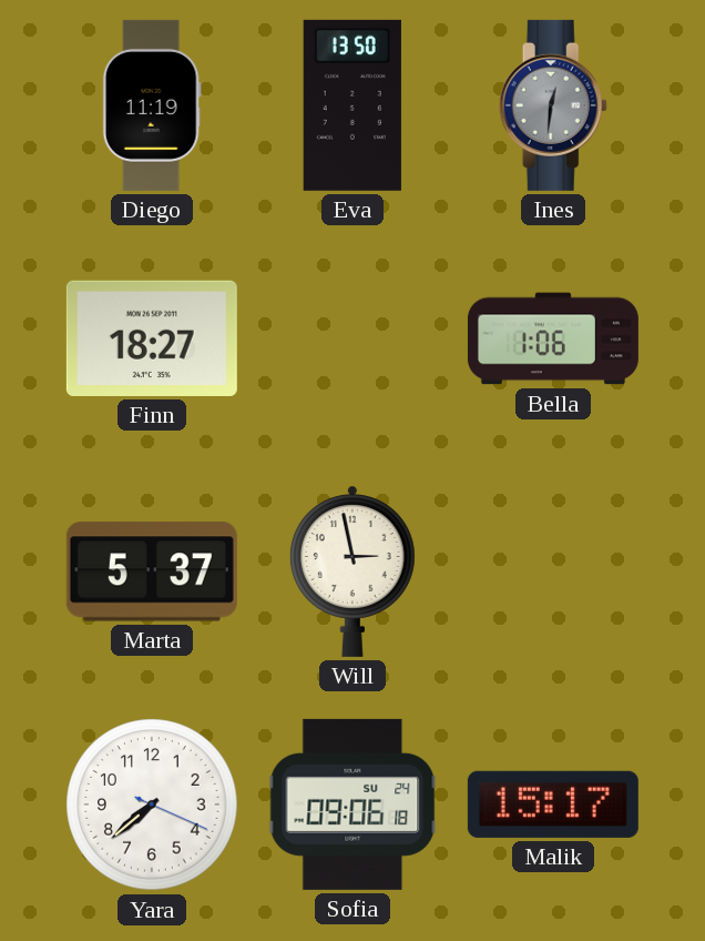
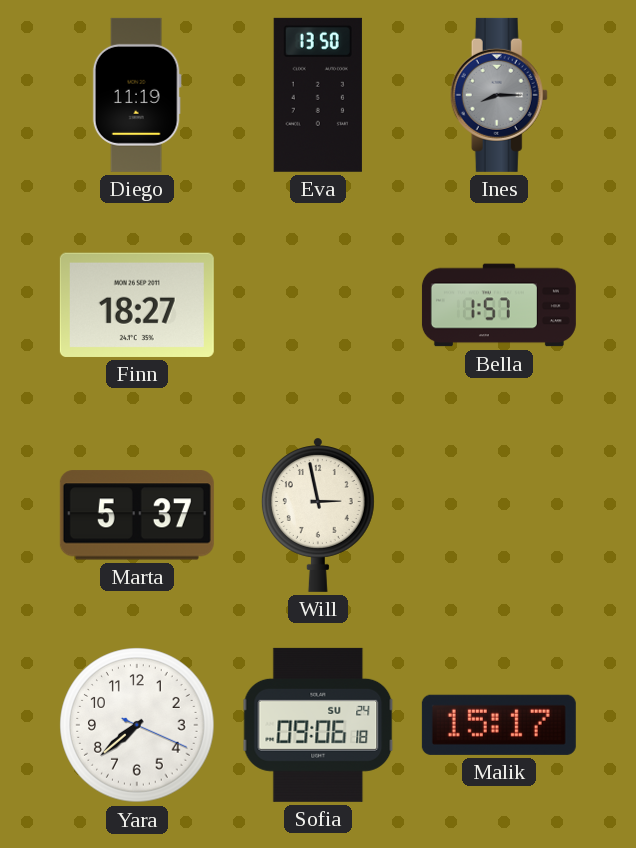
Ines: 12:31 -> 8:15 (499, 95)
Bella: 1:06 -> 1:57 (499, 305)
